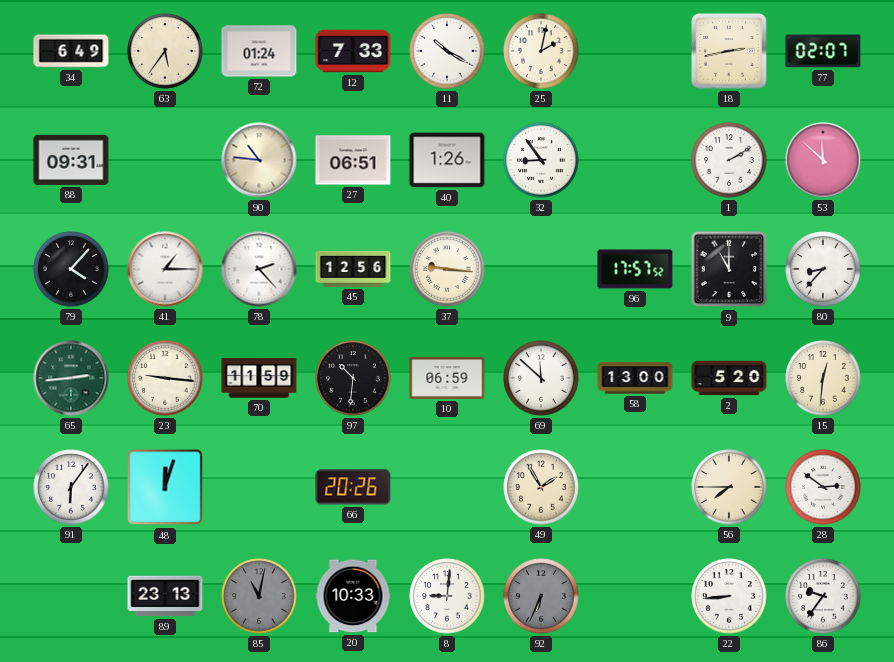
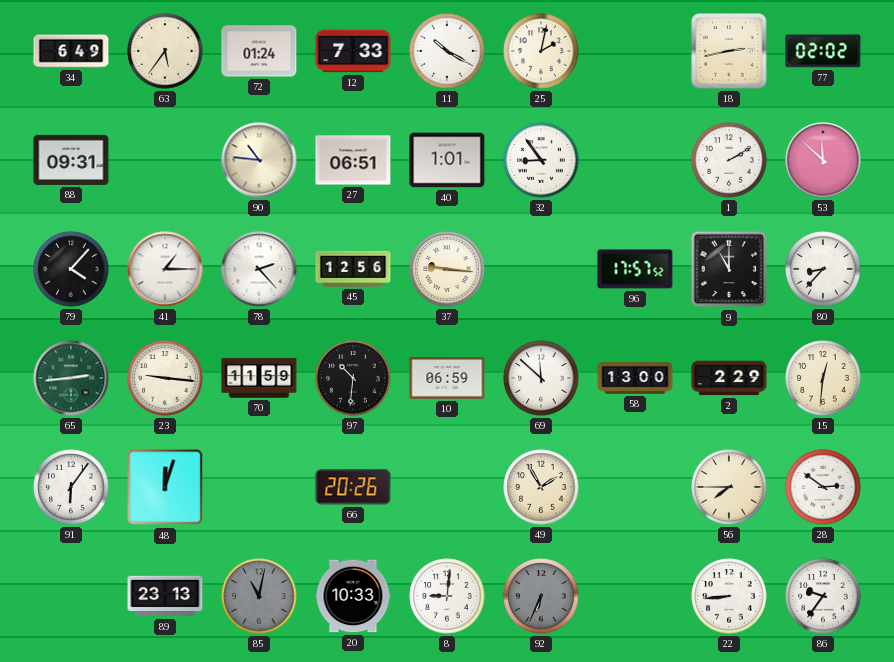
77: 02:07 -> 02:02 (823, 51)
40: 1:26 -> 1:01 (447, 160)
2: 5:20 -> 2:29 (729, 378)
